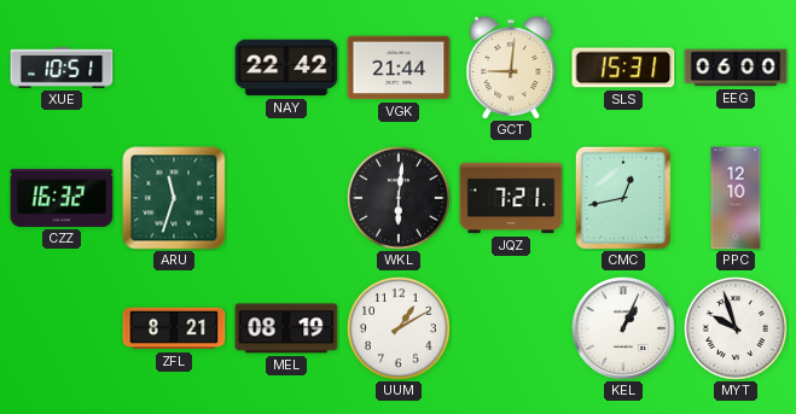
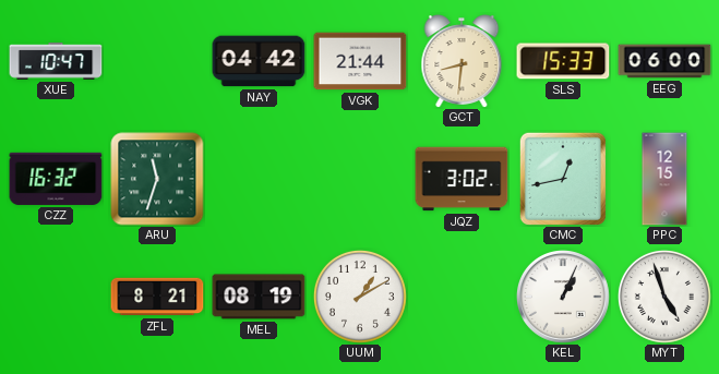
XUE: 10:51 -> 10:47 (56, 61)
NAY: 22:42 -> 04:42 (259, 61)
GCT: 9:01 -> 8:31 (462, 61)
SLS: 15:31 -> 15:33 (563, 61)
WKL: 6:01 -> none (399, 198)
JQZ: 7:21 -> 3:02 (462, 179)
PPC: 12:10 -> 12:15 (664, 179)
MYT: 9:57 -> 4:57 (664, 297)
